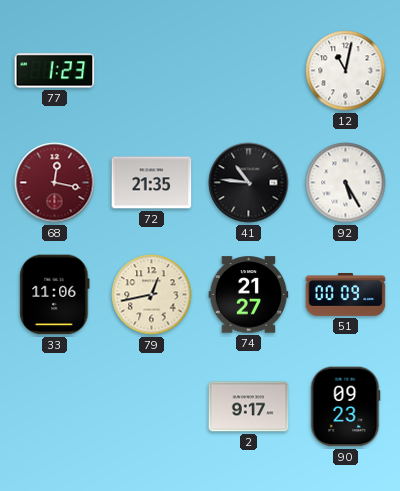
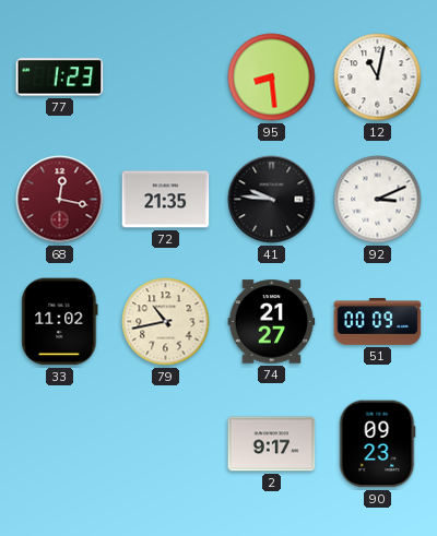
95: none -> 8:29 (272, 78)
41: 10:46 -> 9:46 (272, 200)
92: 5:25 -> 3:11 (378, 200)
33: 11:06 -> 11:02 (60, 322)
79: 12:43 -> 10:43 (166, 322)
